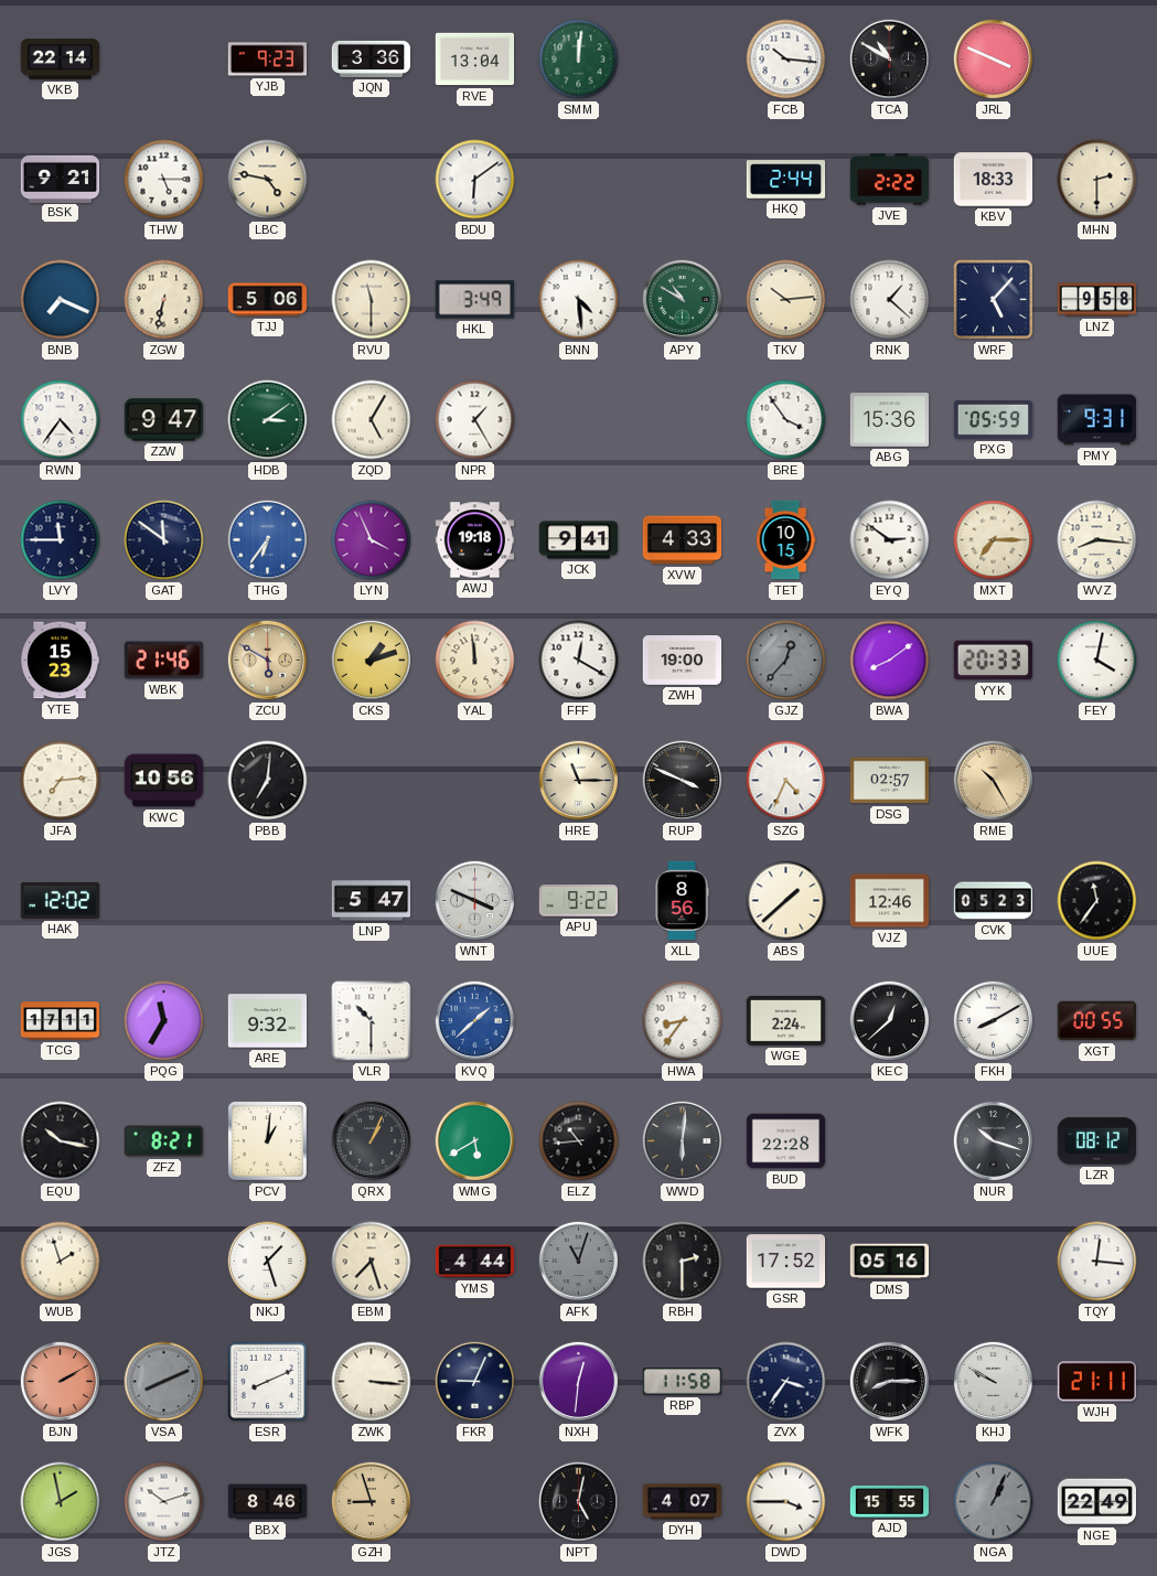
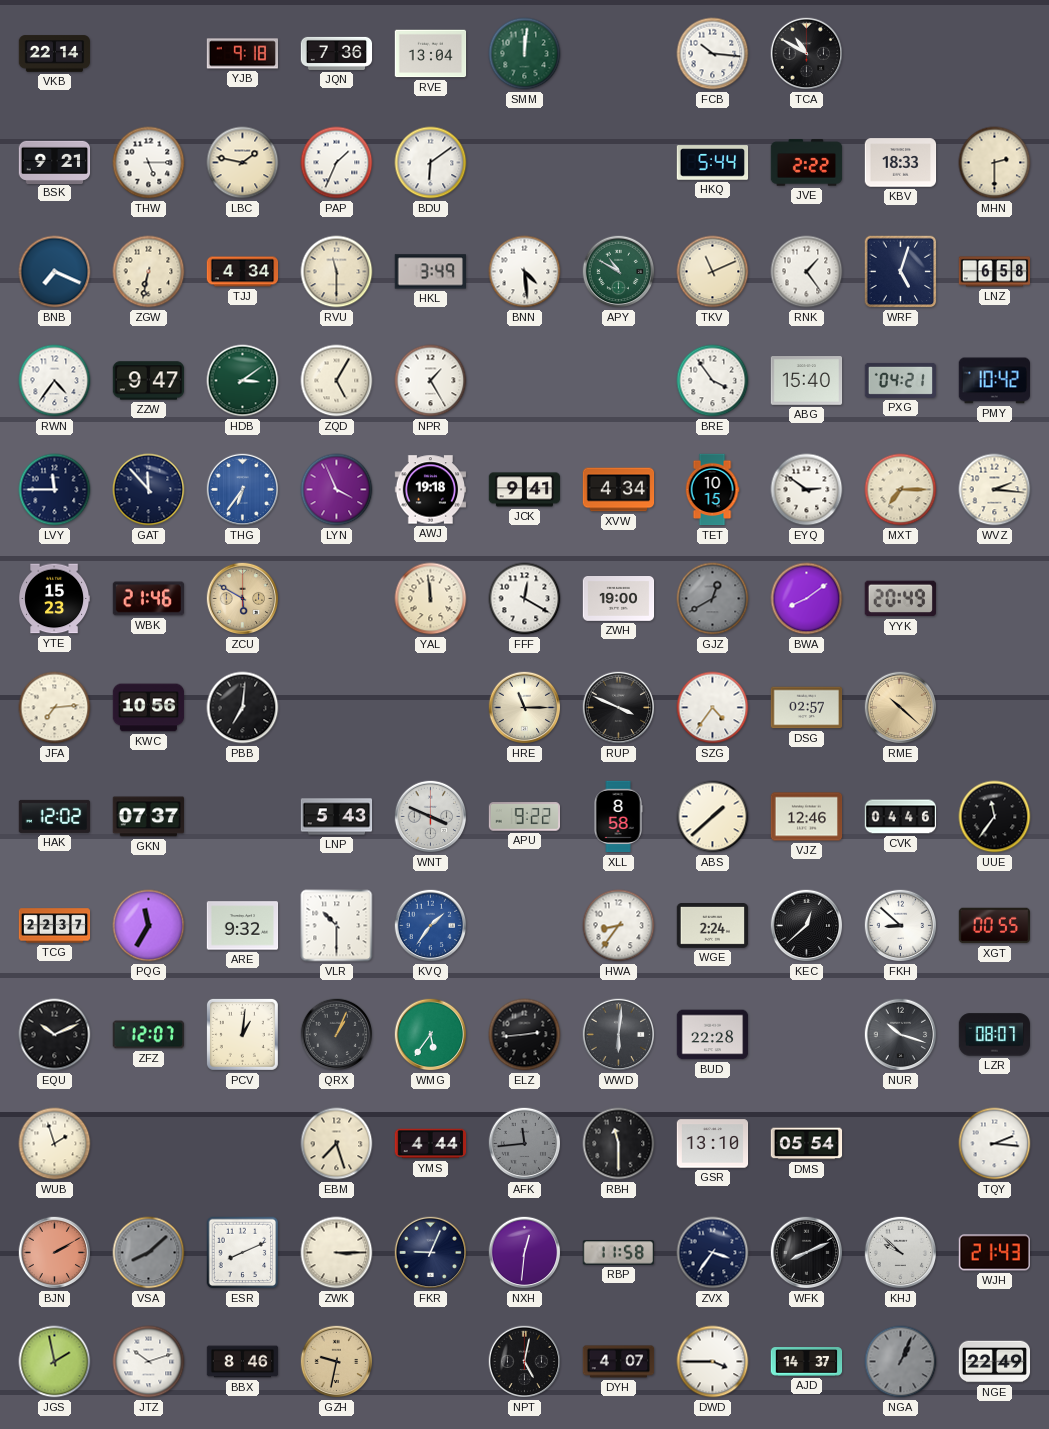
YJB: 9:23 -> 9:18 (243, 54)
JQN: 3:36 -> 7:36 (337, 53)
JRL: 3:49 -> none (994, 60)
LBC: 4:47 -> 1:47 (243, 163)
PAP: none -> 1:34 (337, 163)
HKQ: 2:44 -> 5:44 (713, 163)
TJJ: 5:06 -> 4:34 (243, 272)
TKV: 10:14 -> 11:11 (713, 272)
RNK: 1:22 -> 1:24 (807, 272)
WRF: 5:07 -> 5:03 (901, 272)
LNZ: 9:58 -> 6:58 (995, 272)
ABG: 15:36 -> 15:40 (807, 381)
PXG: 05:59 -> 04:21 (901, 380)
PMY: 9:31 -> 10:42 (994, 381)
GAT: 11:51 -> 11:53 (149, 490)
XVW: 4:33 -> 4:34 (619, 490)
WVZ: 8:16 -> 2:16 (995, 490)
CKS: 1:12 -> none (372, 661)
GJZ: 12:37 -> 12:40 (713, 599)
YYK: 20:33 -> 20:49 (900, 599)
FEY: 4:02 -> none (1097, 661)
SZG: 4:34 -> 4:36 (713, 708)
RME: 10:25 -> 10:22 (901, 708)
GKN: none -> 07:37 (148, 817)
LNP: 5:47 -> 5:43 (337, 817)
XLL: 8:56 -> 8:58 (618, 817)
CVK: 05:23 -> 04:46 (901, 817)
TCG: 17:11 -> 22:37 (55, 926)
KVQ: 1:38 -> 1:36 (431, 926)
FKH: 8:10 -> 8:52 (901, 926)
EQU: 10:17 -> 10:11 (55, 1035)
ZFZ: 8:21 -> 12:07 (148, 1035)
WMG: 5:40 -> 5:36 (431, 1035)
ELZ: 10:44 -> 2:44 (525, 1035)
LZR: 08:12 -> 08:07 (994, 1035)
NKJ: 1:27 -> none (268, 1262)
AFK: 11:03 -> 11:44 (525, 1144)
RBH: 2:30 -> 11:30 (619, 1144)
GSR: 17:52 -> 13:10 (713, 1144)
DMS: 05:16 -> 05:54 (807, 1144)
TQY: 12:16 -> 2:16 (995, 1144)
VSA: 8:11 -> 8:08 (149, 1253)
ZWK: 3:16 -> 3:15 (337, 1253)
WFK: 8:15 -> 8:11 (807, 1253)
KHJ: 9:50 -> 9:52 (901, 1253)
WJH: 21:11 -> 21:43 (994, 1253)
GZH: 8:57 -> 9:32 (337, 1362)
AJD: 15:55 -> 14:37 (807, 1362)
